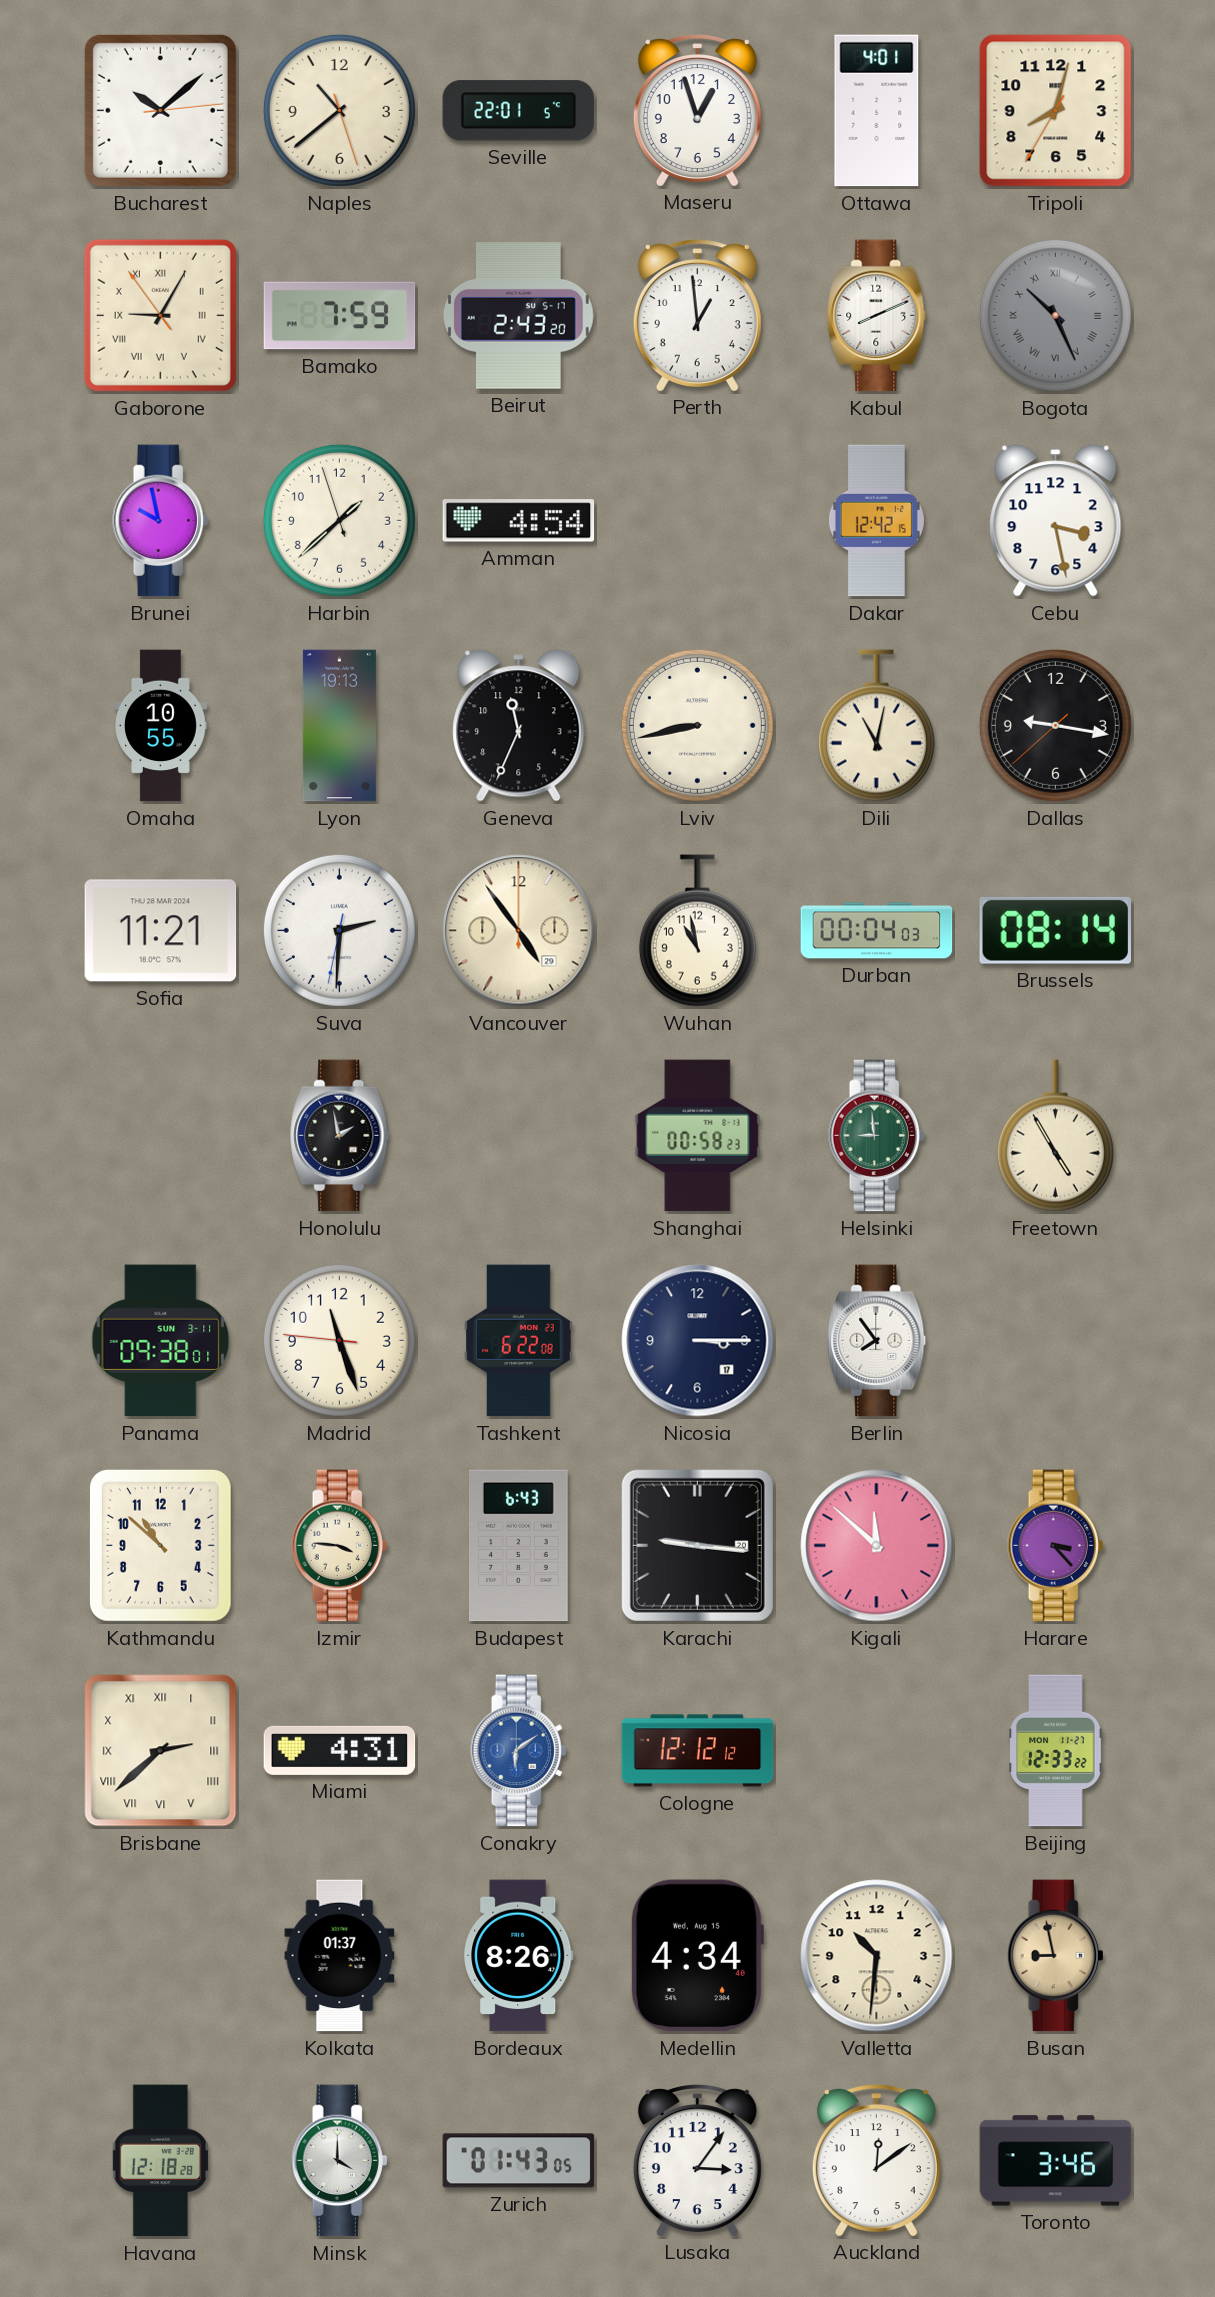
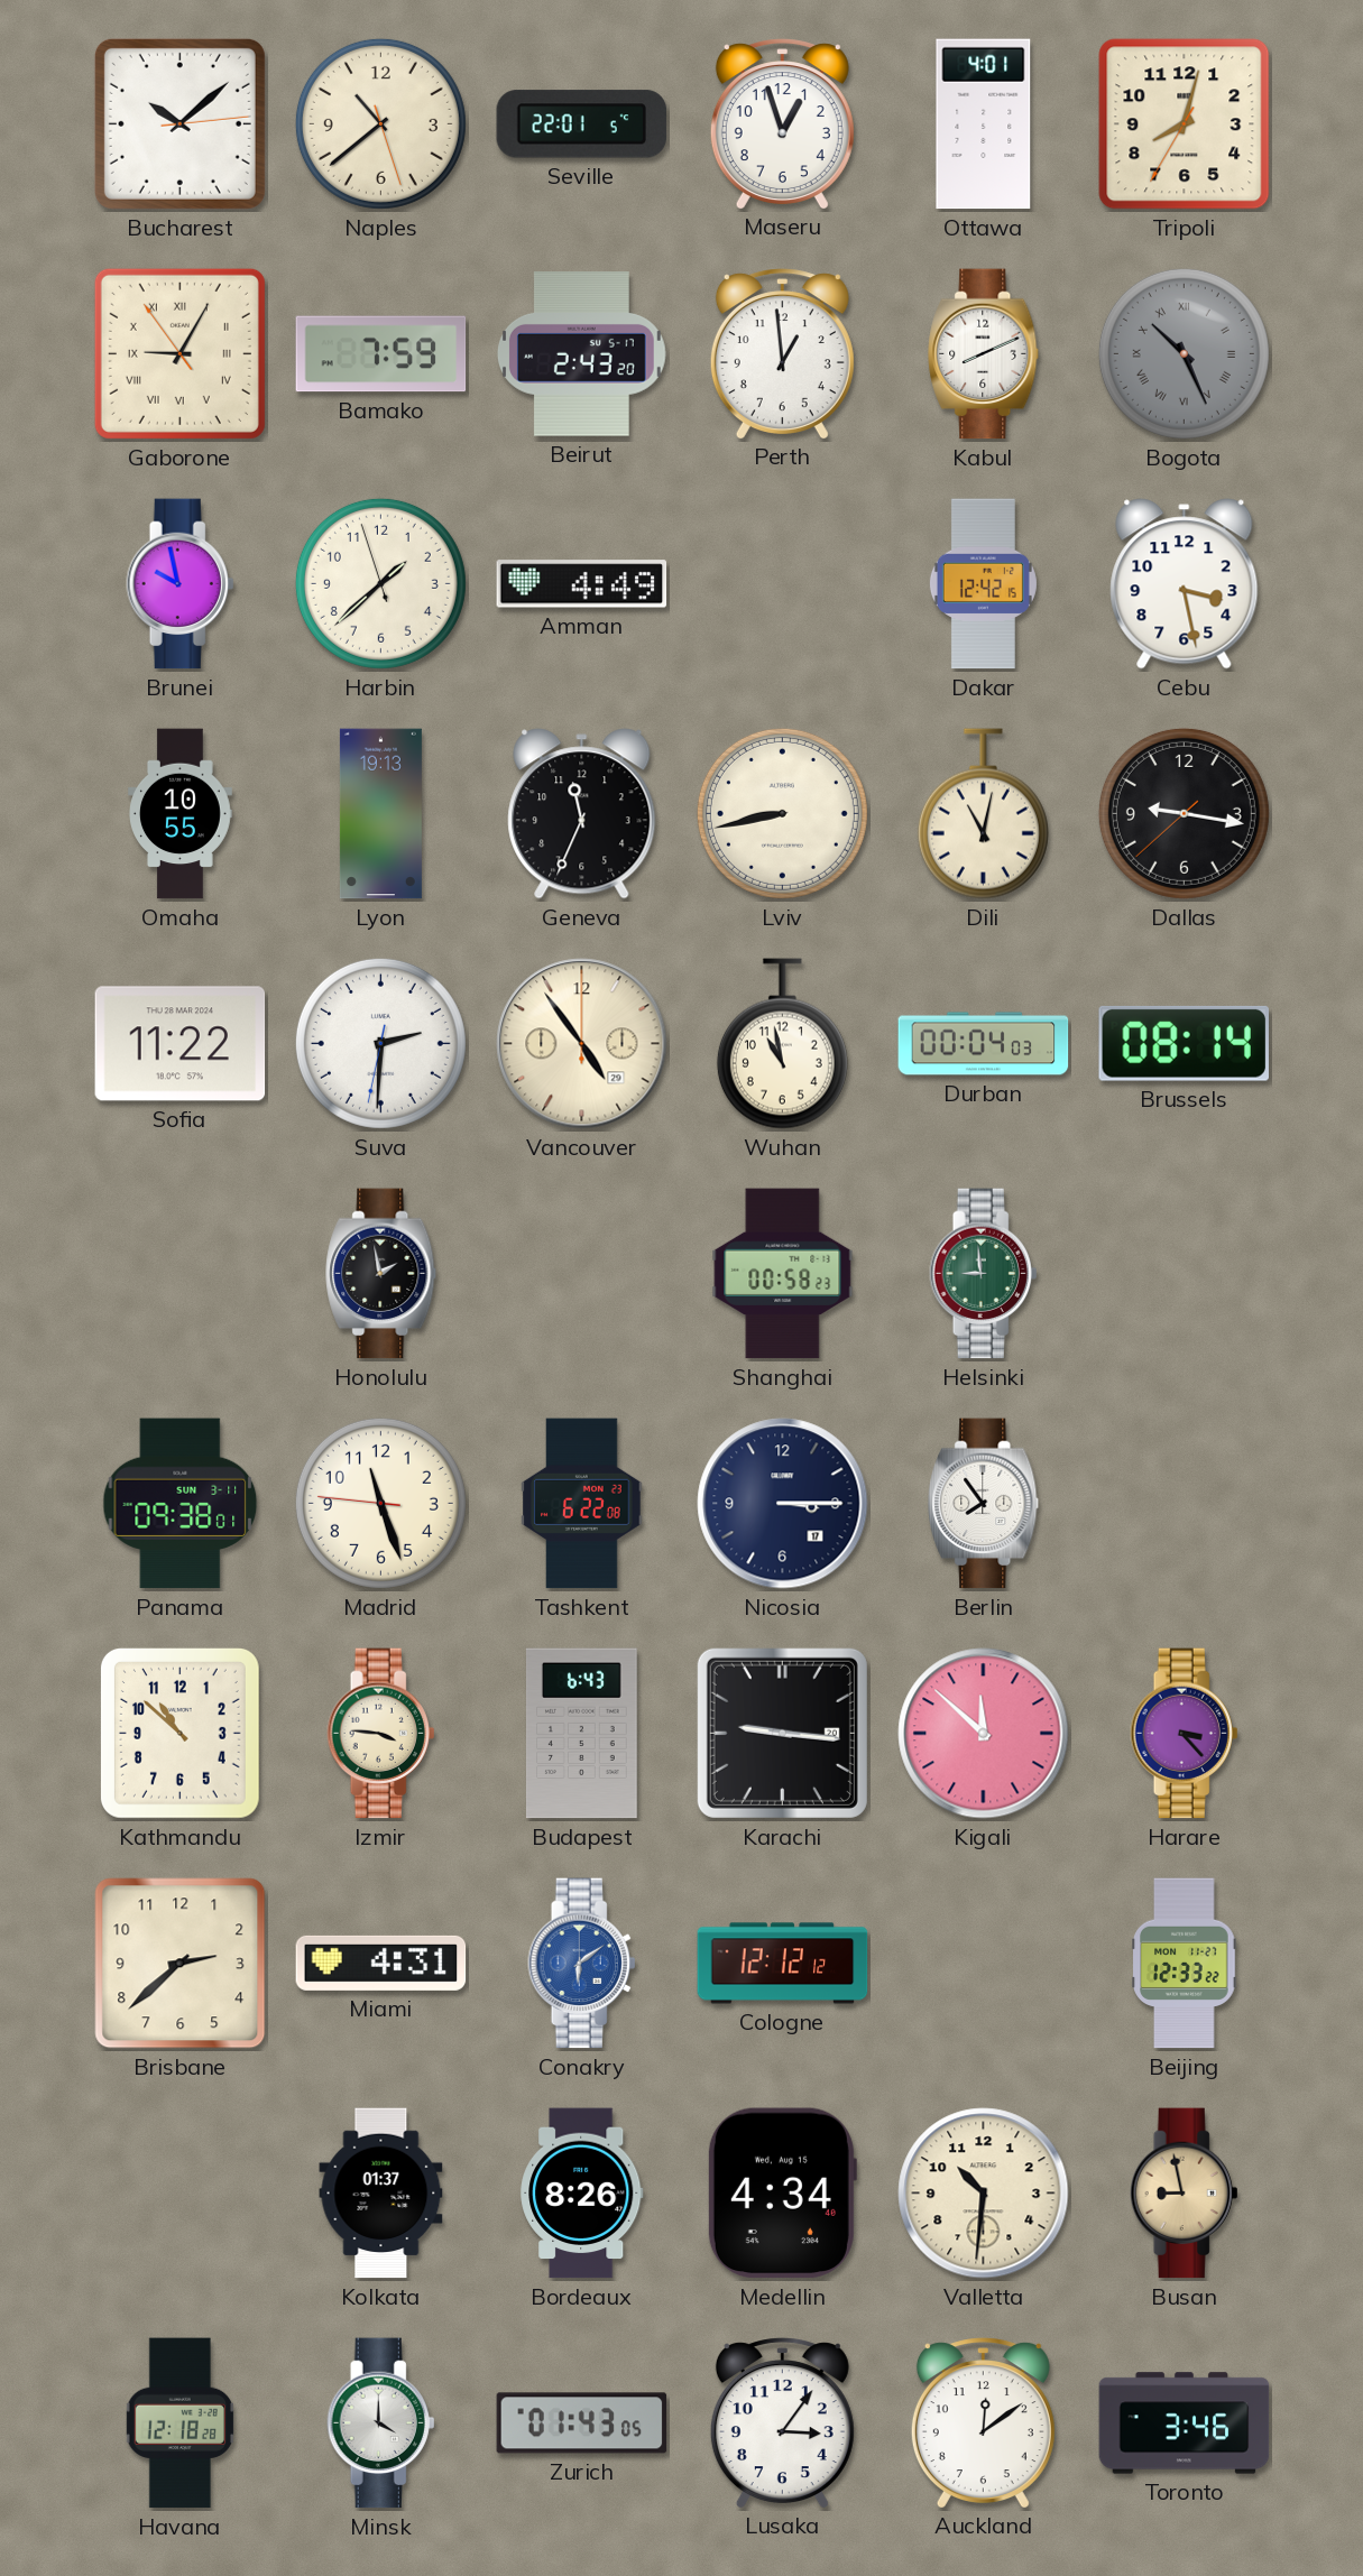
Amman: 4:54 -> 4:49 (582, 584)
Sofia: 11:21 -> 11:22 (181, 1044)
Freetown: 4:55 -> none (1055, 1136)
Brisbane numerals: Roman -> Arabic (181, 1964)
